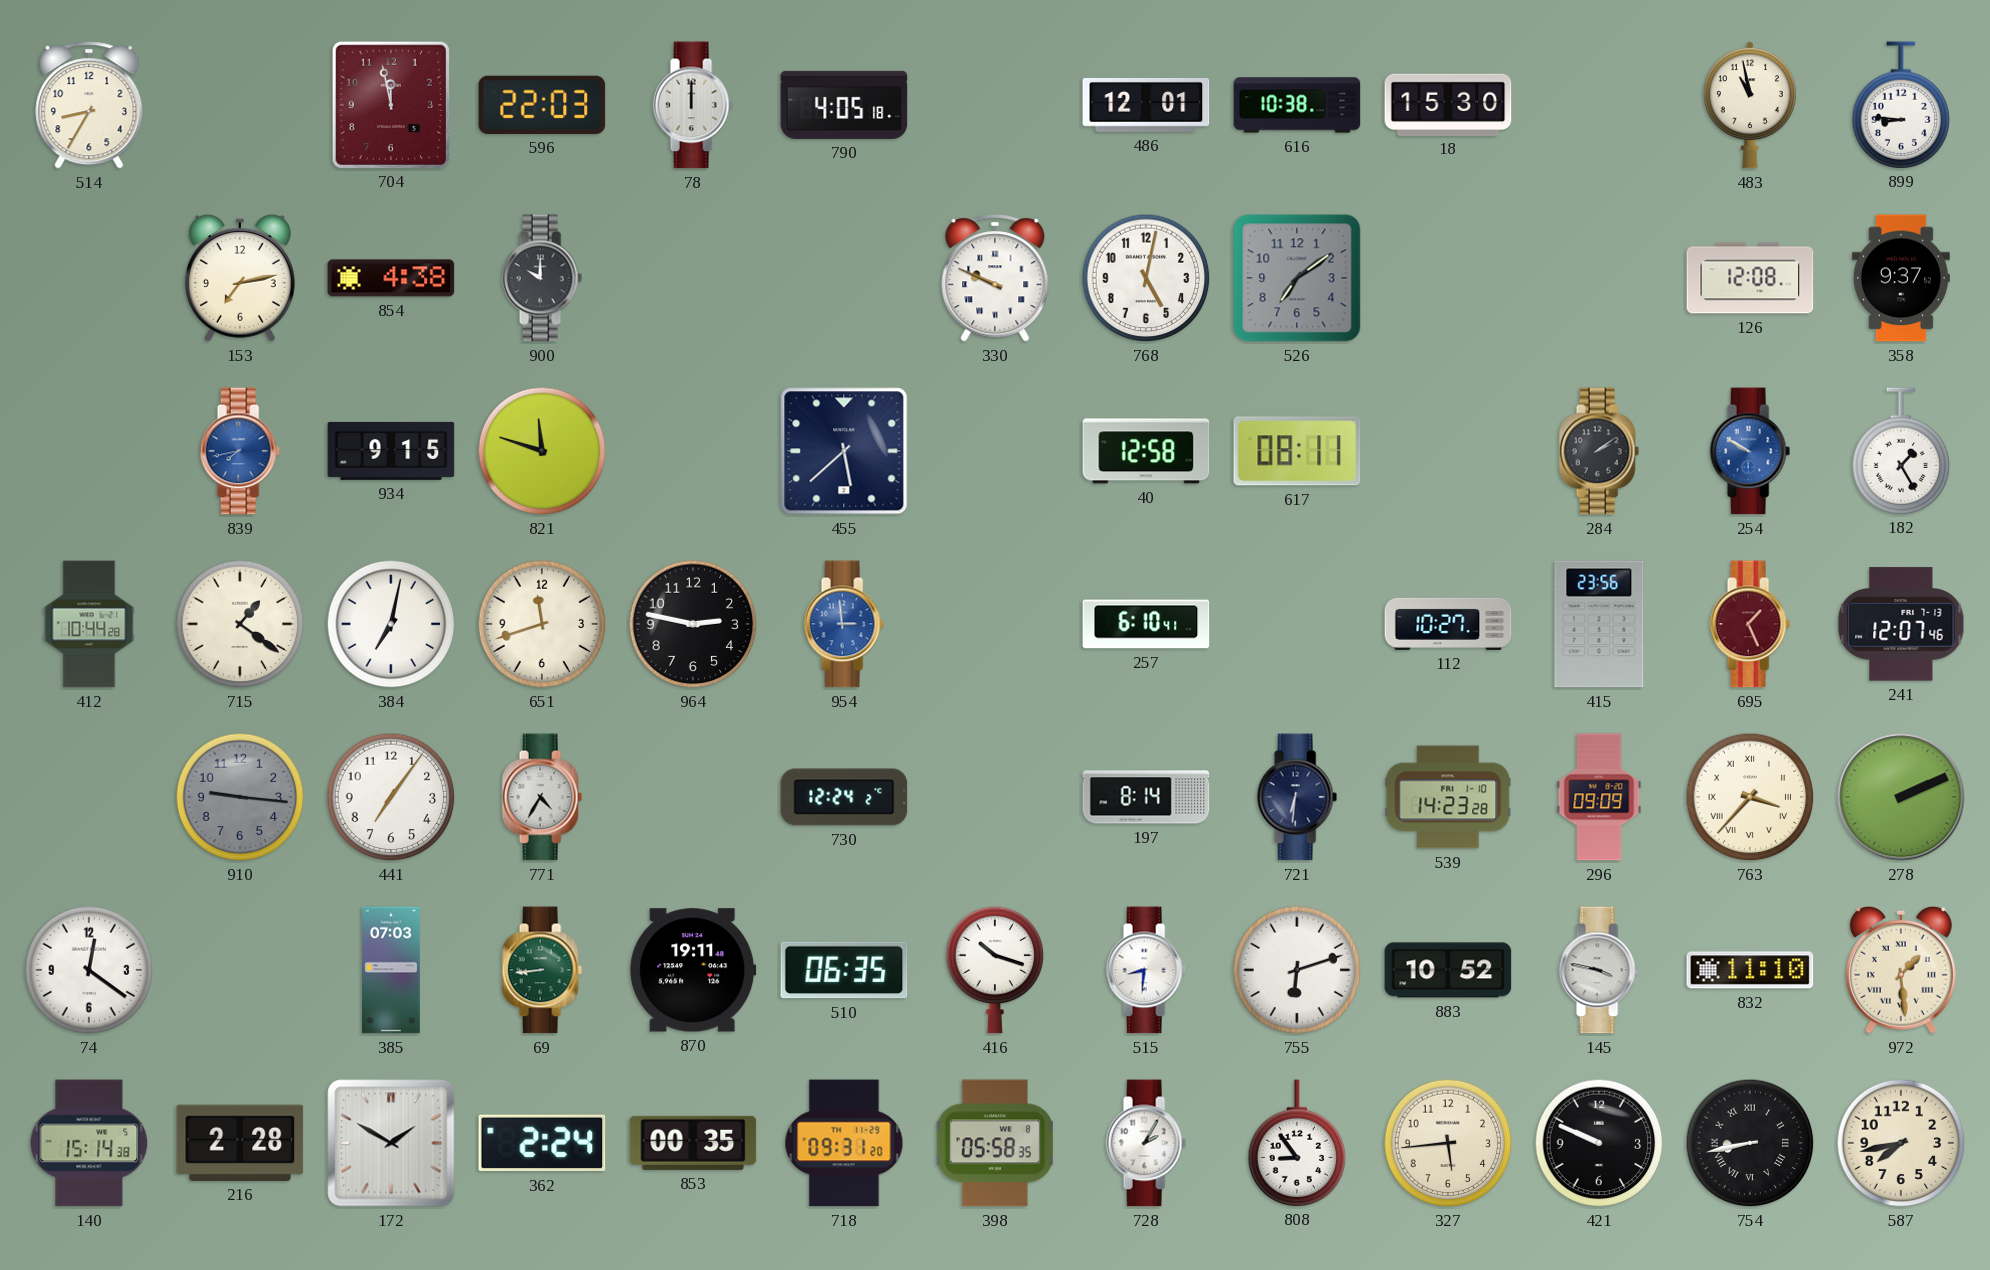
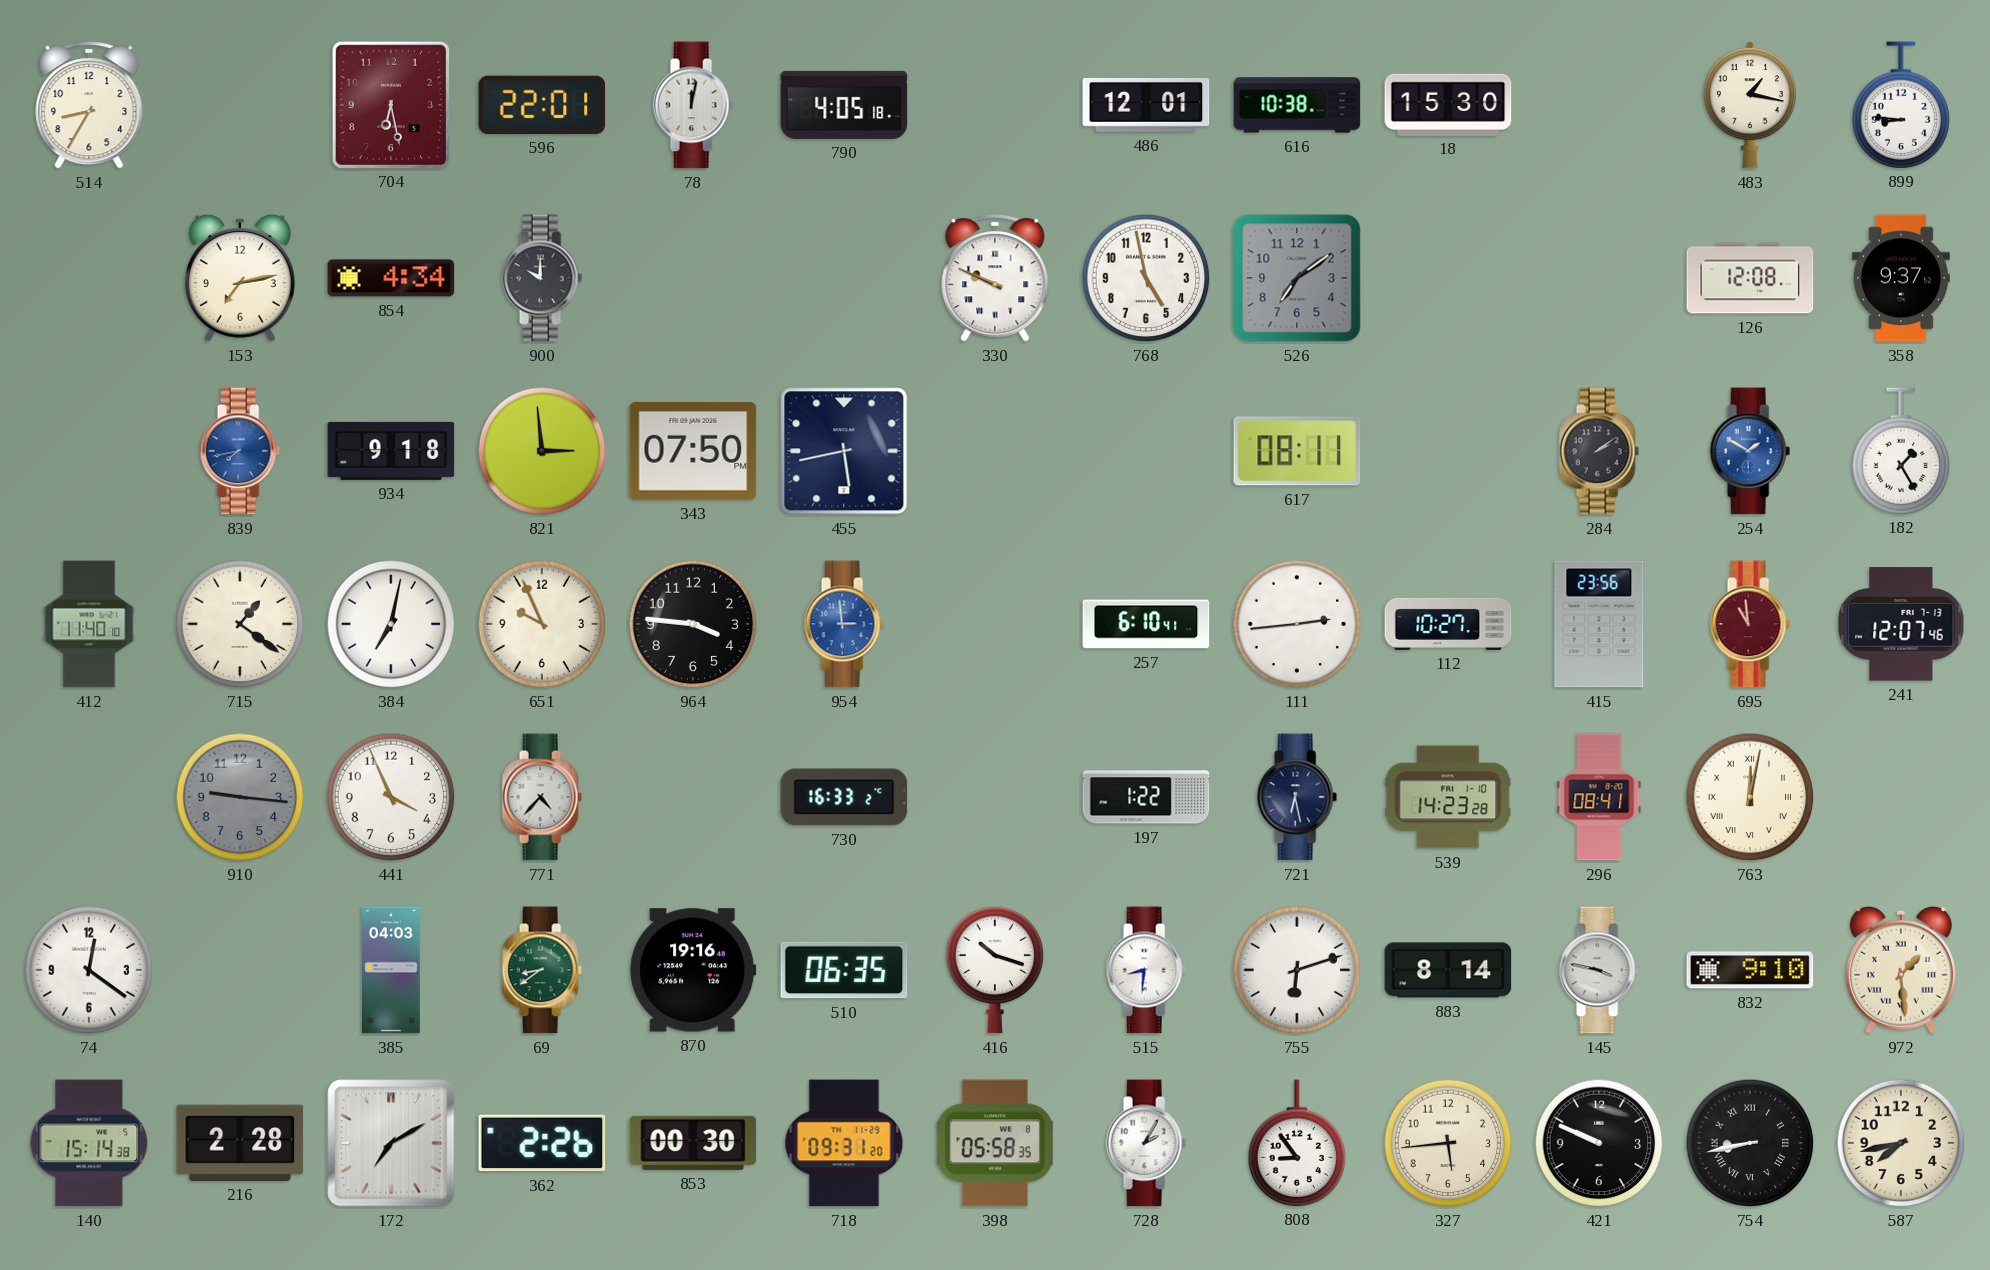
704: 11:58 -> 6:28 (390, 104)
596: 22:03 -> 22:01 (542, 105)
78: 12:00 -> 12:02 (693, 105)
483: 10:58 -> 1:17 (1750, 105)
854: 4:38 -> 4:34 (391, 278)
768: 5:02 -> 4:58 (1146, 278)
934: 9:15 -> 9:18 (391, 451)
821: 11:48 -> 2:59 (542, 451)
343: none -> 07:50 (693, 451)
455: 5:38 -> 5:43 (844, 451)
40: 12:58 -> none (1146, 451)
254: 9:50 -> 1:50 (1750, 451)
412: 10:44 -> 11:40 (89, 624)
651: 11:42 -> 9:56 (542, 624)
964: 2:47 -> 3:46 (693, 624)
111: none -> 2:44 (1297, 624)
695: 1:26 -> 10:59 (1750, 624)
441: 7:06 -> 3:56 (391, 797)
771: 4:35 -> 4:37 (542, 797)
730: 12:24 -> 16:33 (844, 797)
197: 8:14 -> 1:22 (1146, 797)
721: 6:31 -> 6:28 (1297, 797)
296: 09:09 -> 08:41 (1599, 797)
763: 3:37 -> 12:02 (1750, 797)
278: 2:11 -> none (1901, 797)
385: 07:03 -> 04:03 (392, 970)
69: 8:44 -> 8:39 (542, 970)
870: 19:11 -> 19:16 (693, 970)
883: 10:52 -> 8:14 (1448, 970)
832: 11:10 -> 9:10 (1750, 970)
172: 1:50 -> 7:10 (391, 1143)
362: 2:24 -> 2:26 (542, 1143)
853: 00:35 -> 00:30 (693, 1143)
